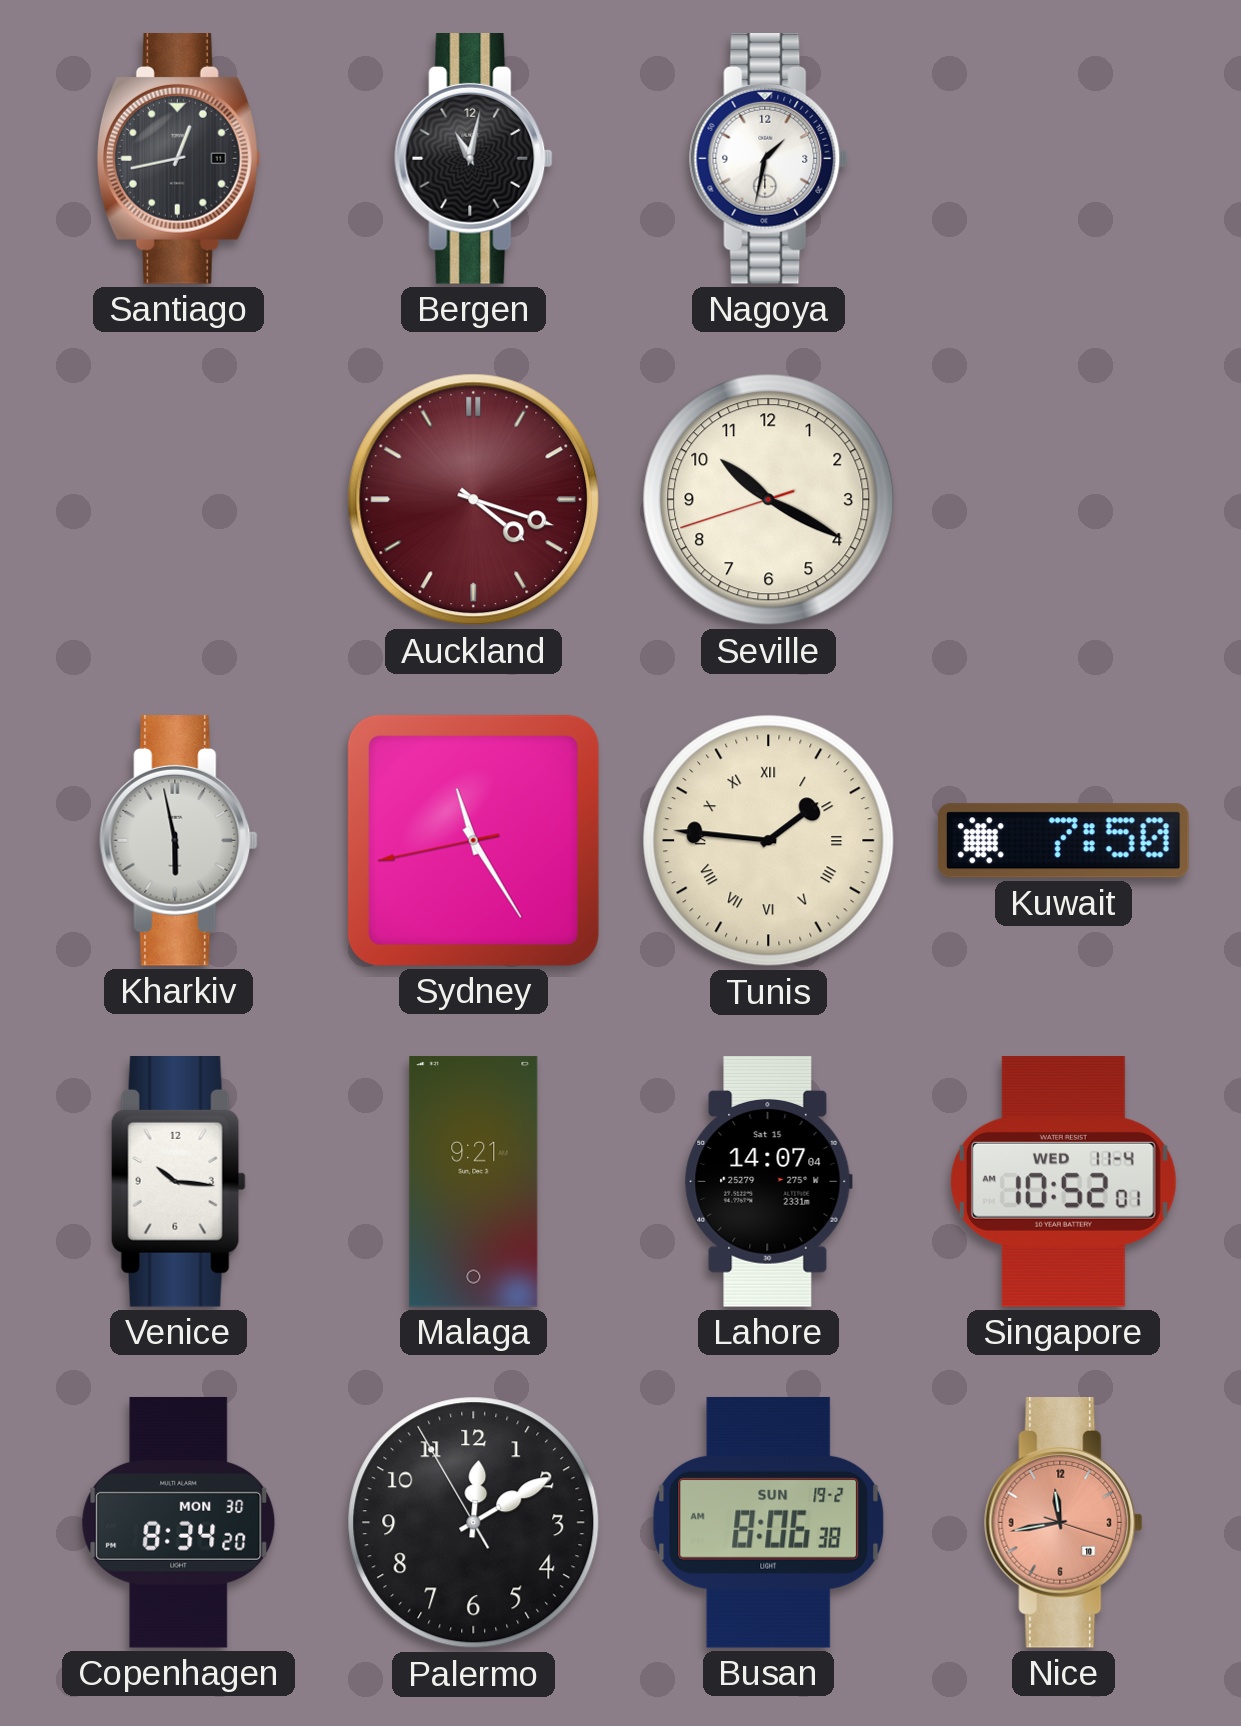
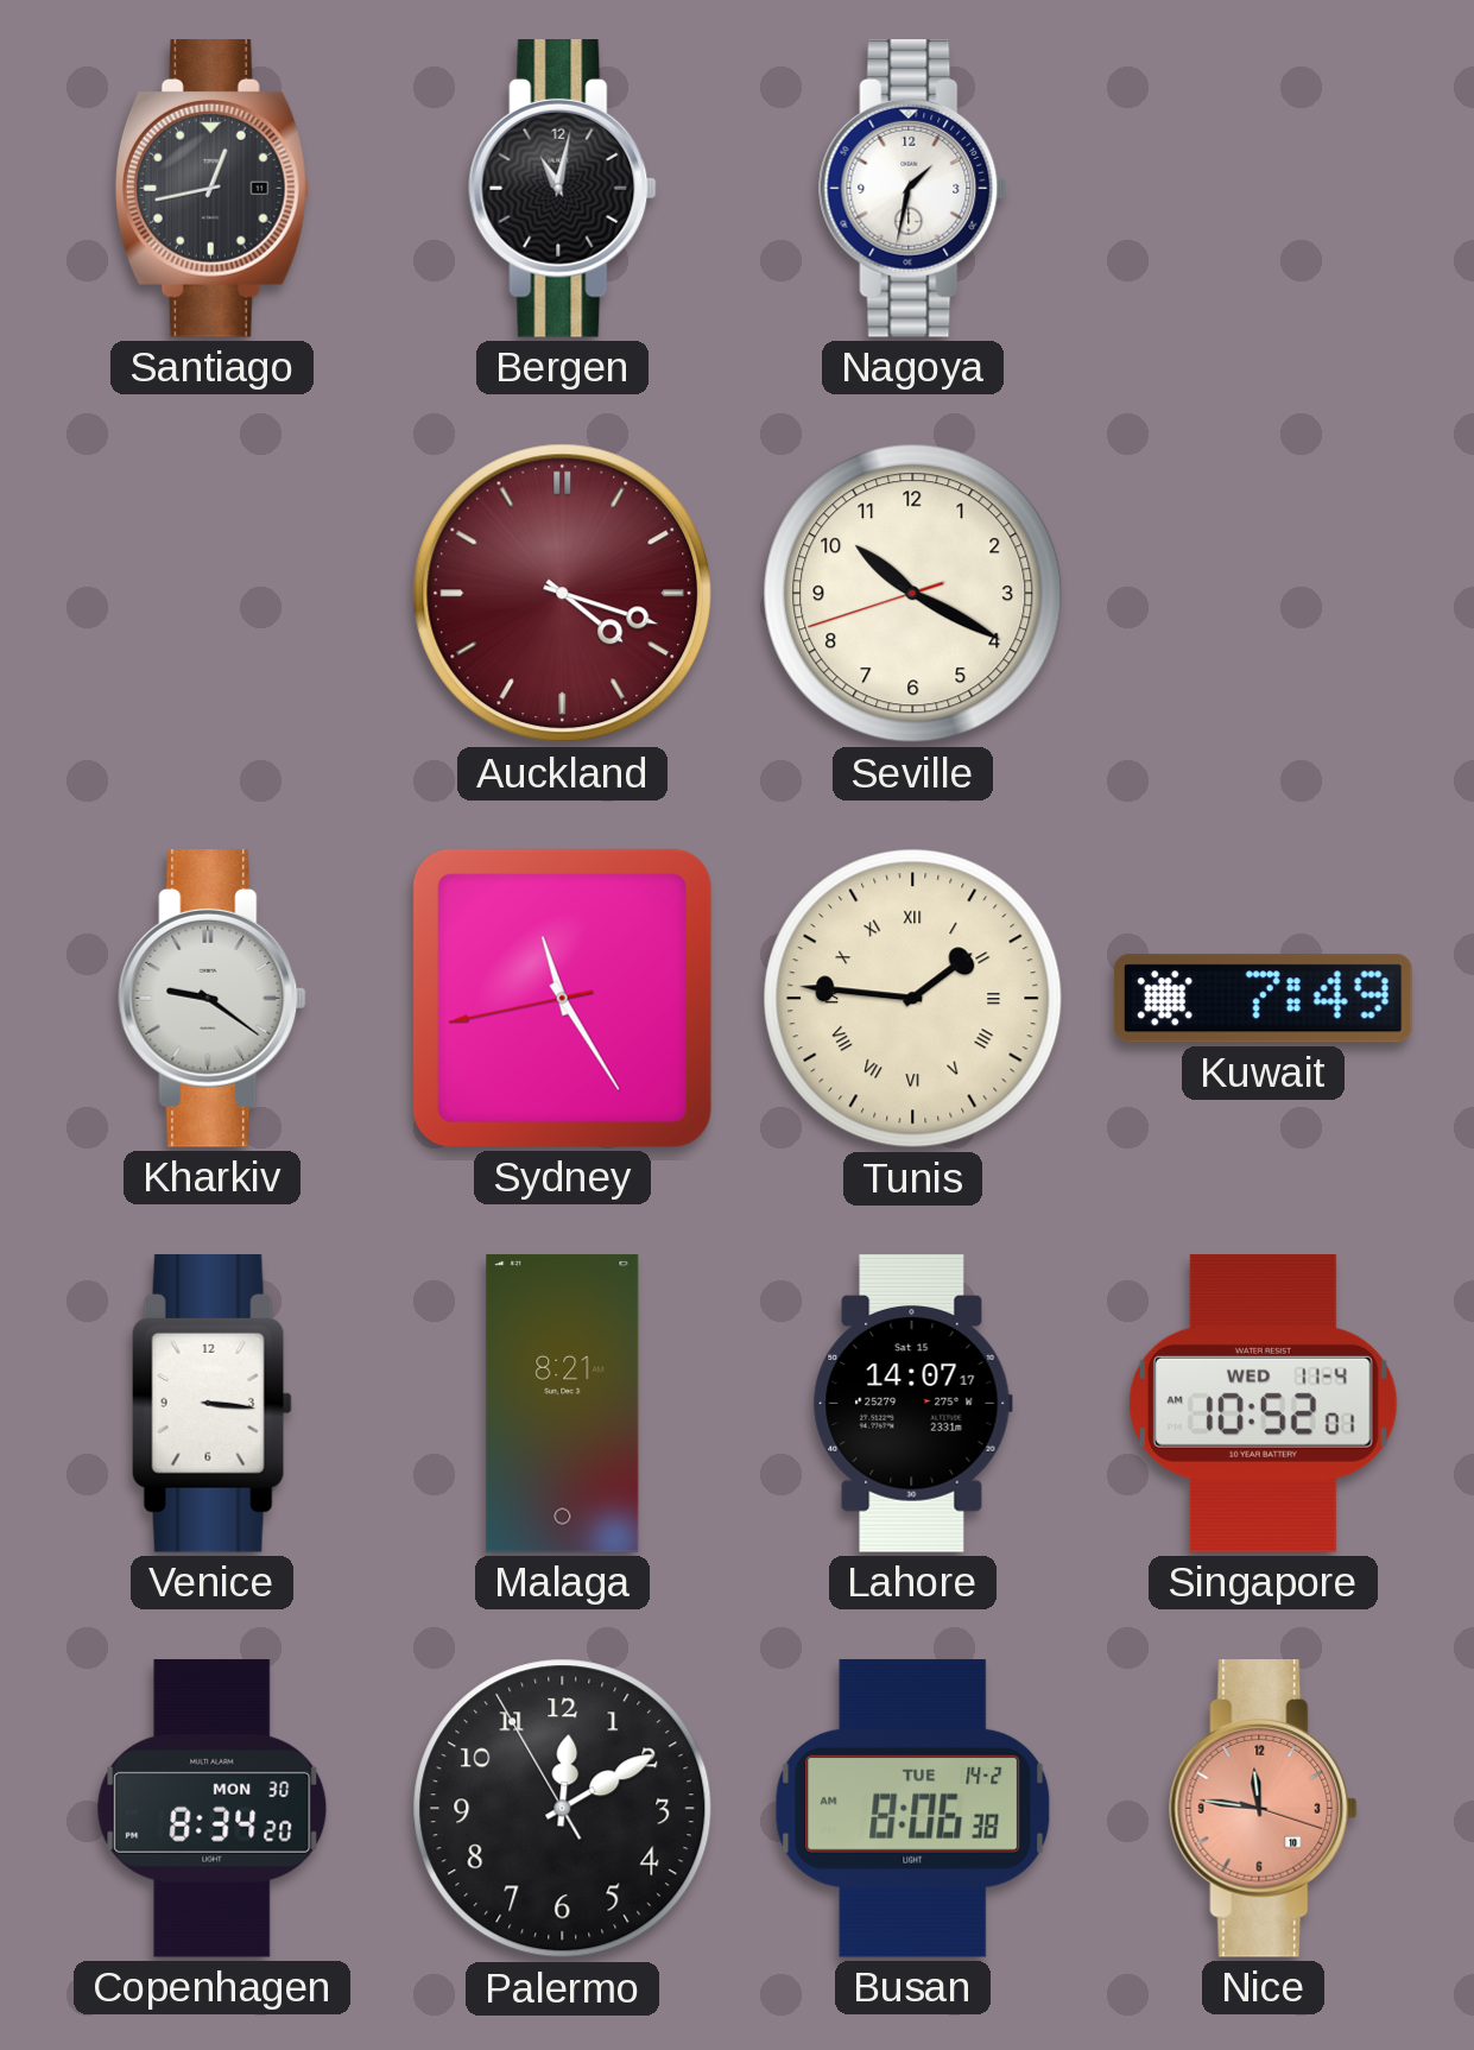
Kharkiv: 5:58 -> 9:21 (213, 999)
Kuwait: 7:50 -> 7:49 (1264, 999)
Venice: 10:16 -> 3:16 (211, 1404)
Malaga: 9:21 -> 8:21 (563, 1404)
Lahore: 14:07:04 -> 14:07:17 (912, 1404)
Busan date: SUN 19-2 -> TUE 14-2 (913, 1808)
Nice: 11:43 -> 11:46 (1264, 1809)
